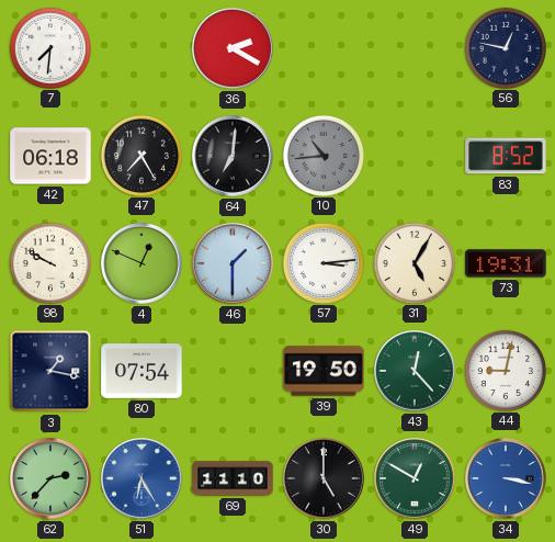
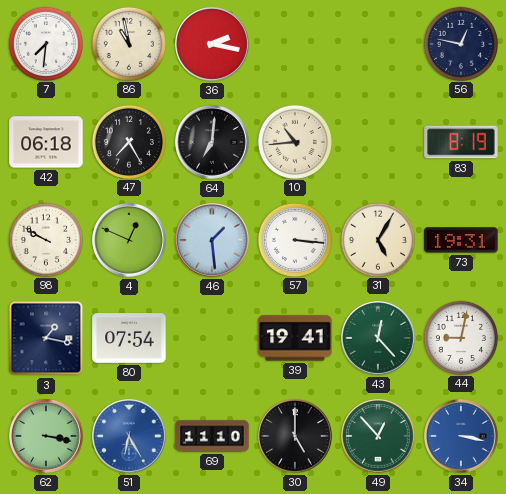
86: none -> 10:58 (128, 43)
36: 2:20 -> 2:17 (213, 45)
10 dial: grey -> cream (294, 141)
83: 8:52 -> 8:19 (461, 142)
46: 1:30 -> 1:29 (213, 241)
57: 3:14 -> 3:16 (294, 239)
39: 19:50 -> 19:41 (295, 338)
62: 2:37 -> 3:17 (47, 437)
49: 12:50 -> 12:53 (379, 437)
